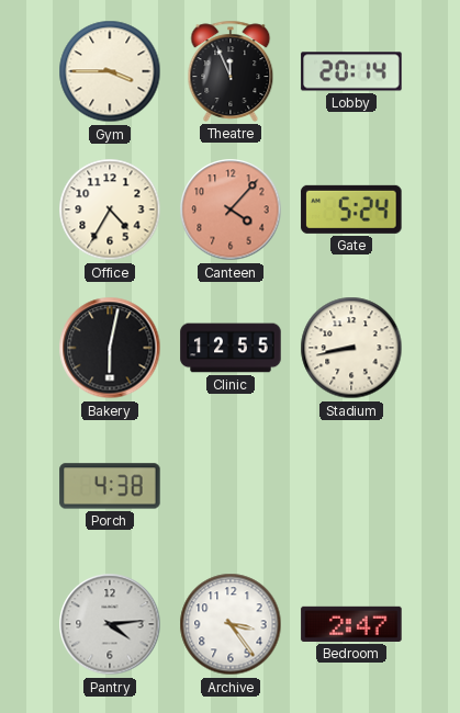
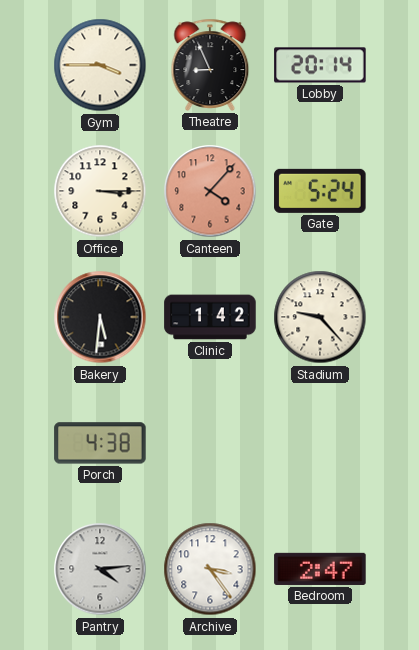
Theatre: 11:56 -> 8:56 (210, 65)
Office: 4:35 -> 3:15 (100, 191)
Bakery: 6:02 -> 5:31 (100, 317)
Clinic: 12:55 -> 1:42 (210, 317)
Stadium: 8:43 -> 9:23 (320, 317)
